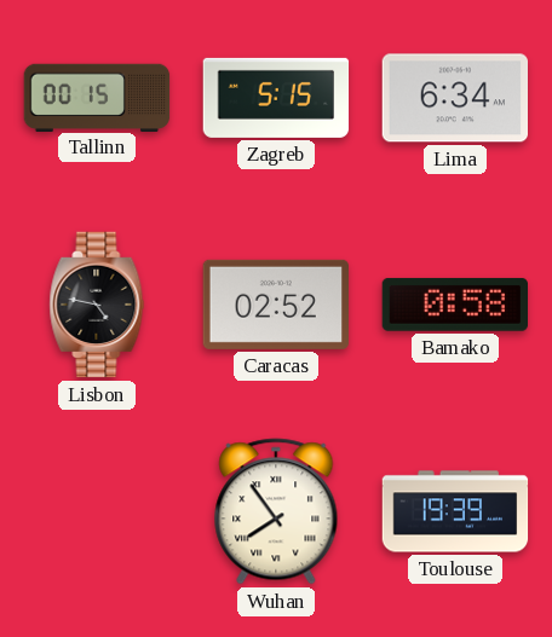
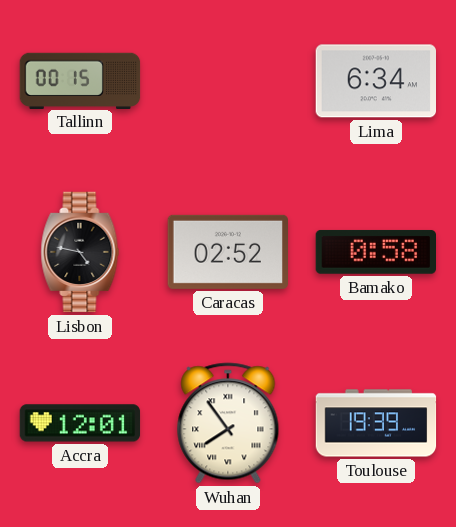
Zagreb: 5:15 -> none (276, 98)
Accra: none -> 12:01 (80, 423)
